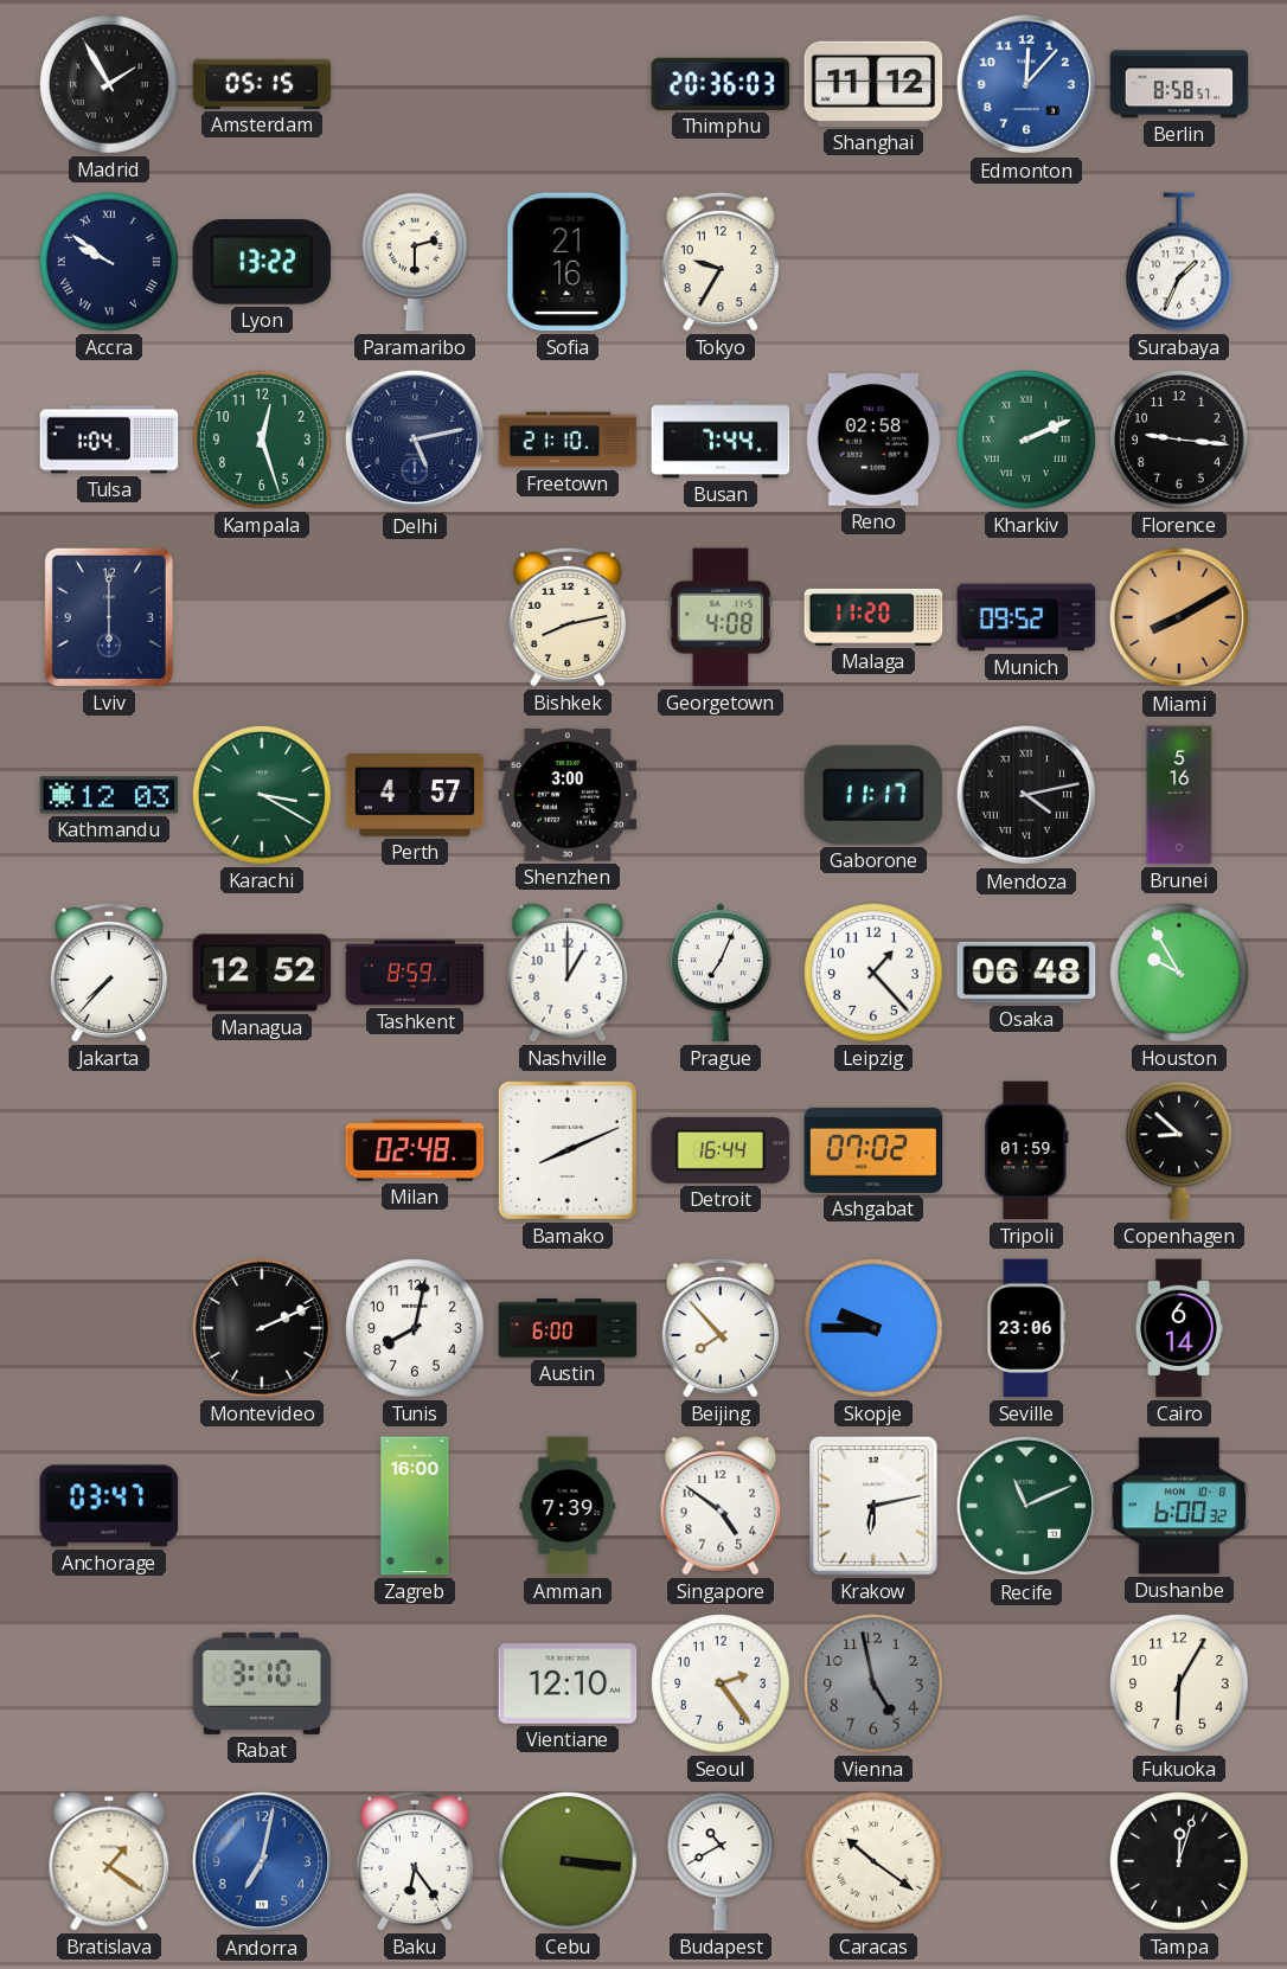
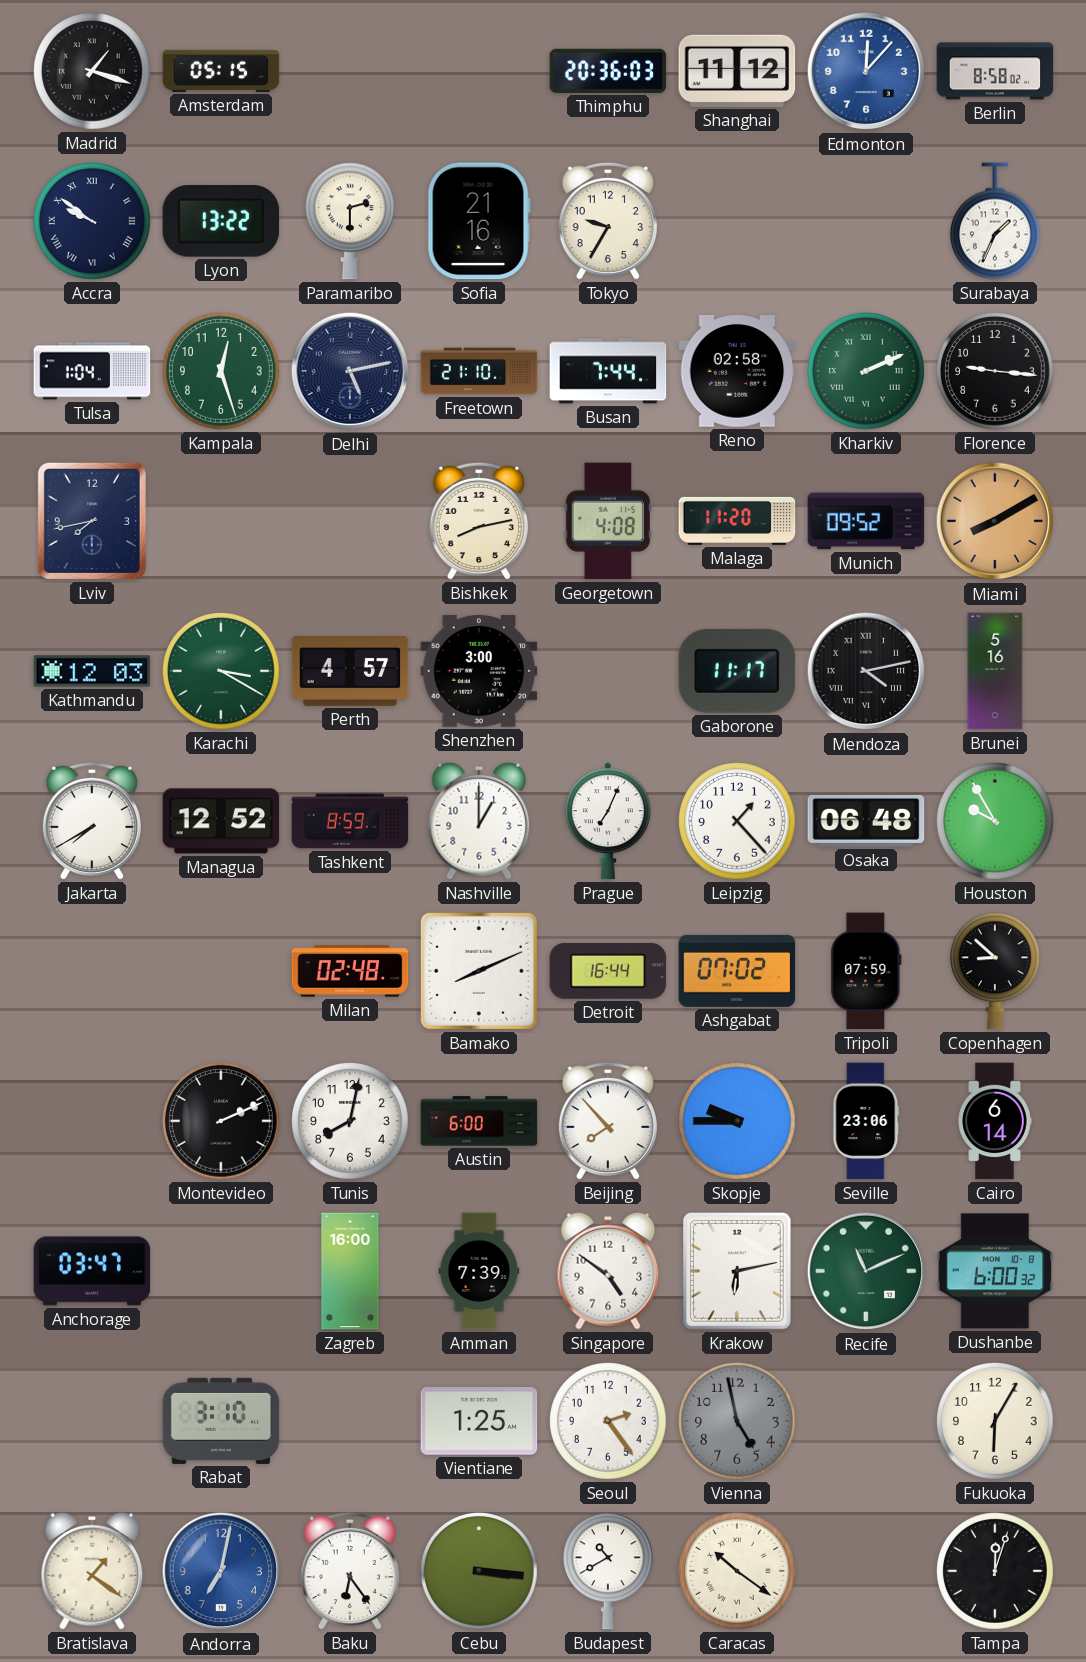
Madrid: 1:55 -> 1:18 (93, 72)
Berlin: 8:58:57 -> 8:58:02 (995, 71)
Lviv: 6:00 -> 7:43 (92, 521)
Jakarta: 7:37 -> 7:40 (92, 821)
Tripoli: 01:59 -> 07:59 (866, 971)
Vientiane: 12:10 -> 1:25 (479, 1421)
